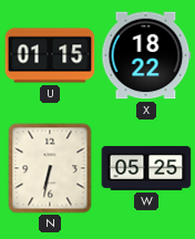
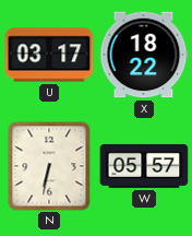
U: 01:15 -> 03:17 (49, 55)
W: 05:25 -> 05:57 (144, 166)
